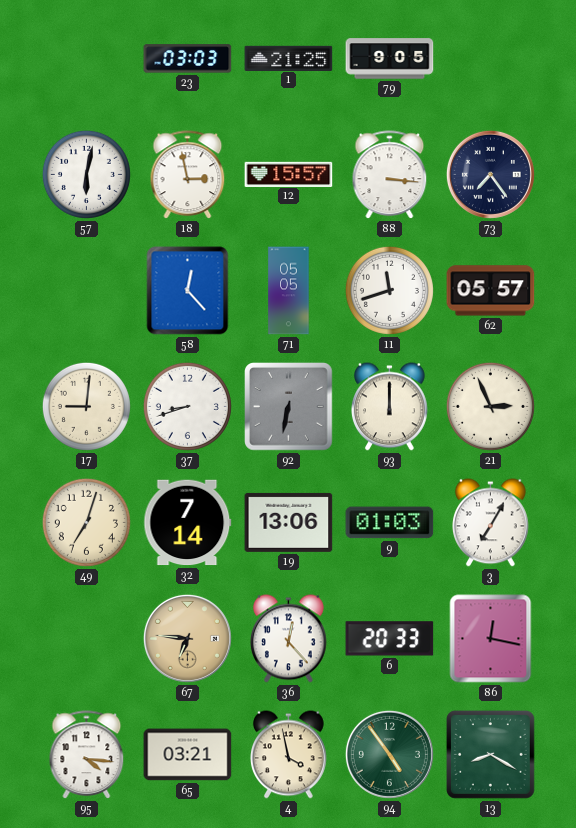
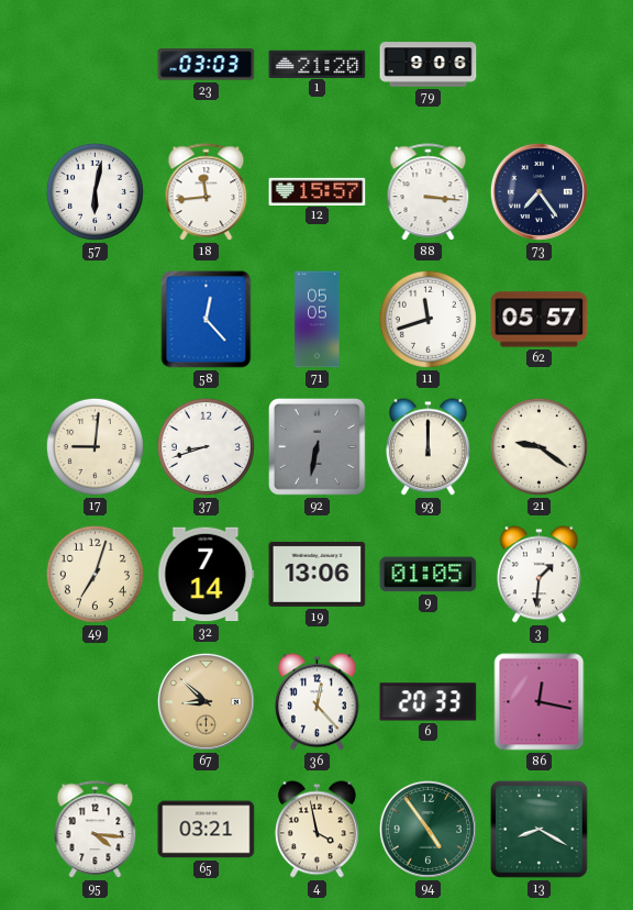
1: 21:25 -> 21:20 (318, 64)
79: 9:05 -> 9:06 (429, 65)
18: 2:58 -> 11:44 (207, 192)
21: 2:56 -> 9:21 (538, 446)
9: 01:03 -> 01:05 (429, 575)
3: 7:05 -> 1:31 (540, 575)
67: 6:46 -> 8:52 (206, 701)
